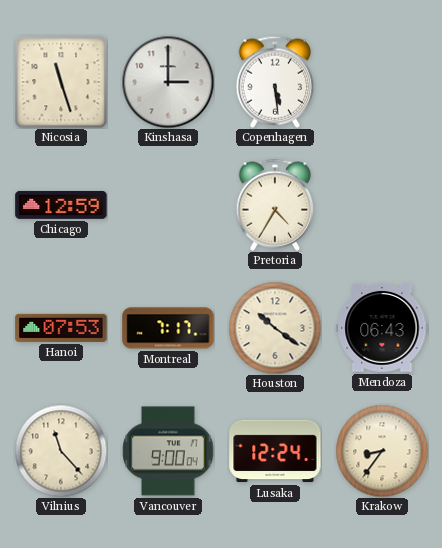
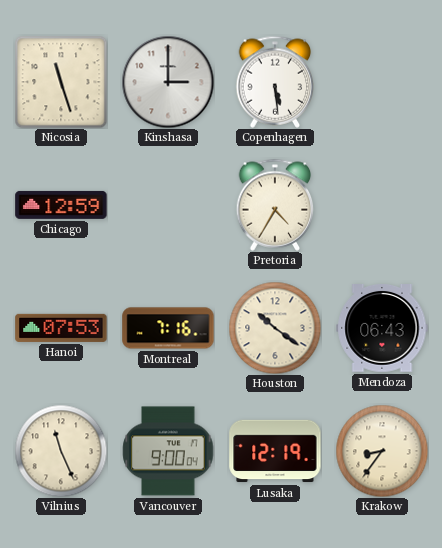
Montreal: 7:17 -> 7:16 (168, 328)
Vilnius: 11:23 -> 11:26 (61, 451)
Lusaka: 12:24 -> 12:19 (275, 451)
